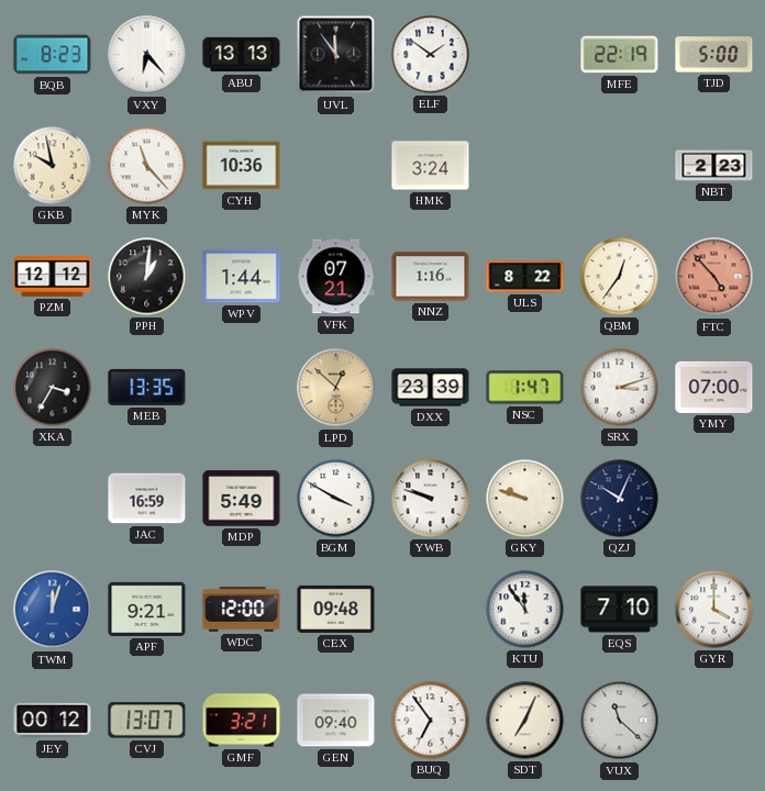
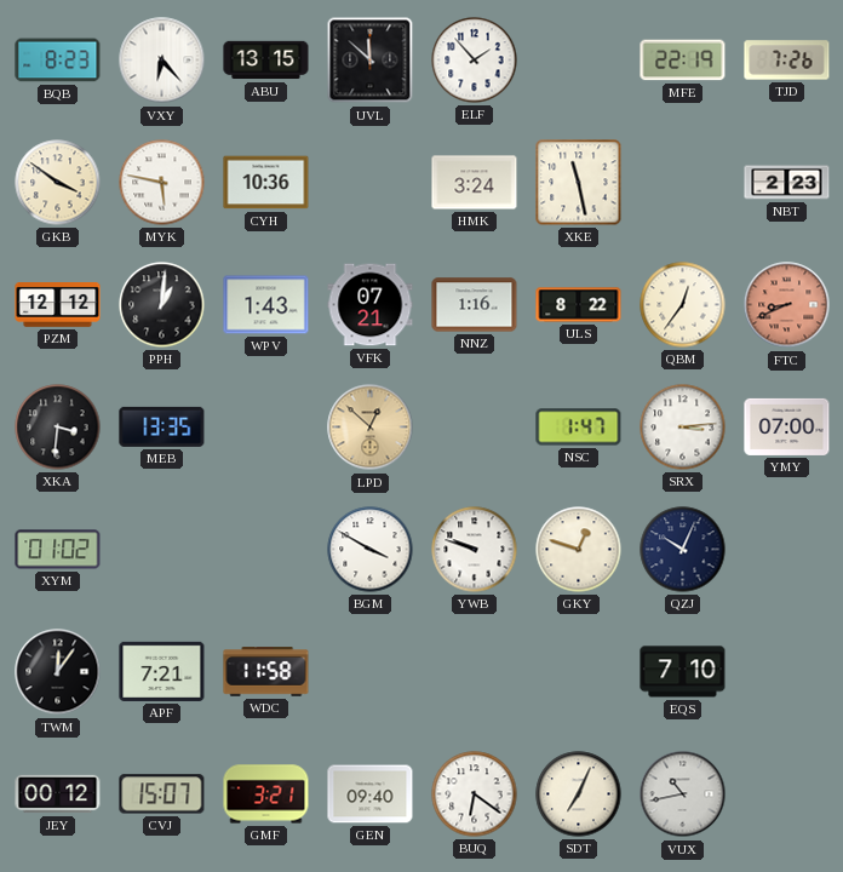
ABU: 13:13 -> 13:15 (266, 61)
UVL: 11:54 -> 11:52 (371, 61)
ELF: 1:51 -> 1:53 (475, 61)
TJD: 5:00 -> 7:26 (787, 61)
GKB: 9:58 -> 3:51 (58, 183)
MYK: 11:23 -> 5:47 (162, 183)
XKE: none -> 11:28 (579, 183)
WPV: 1:44 -> 1:43 (266, 305)
FTC: 4:53 -> 8:41 (787, 305)
XKA: 3:35 -> 3:31 (58, 428)
DXX: 23:39 -> none (431, 388)
SRX: 3:12 -> 3:14 (683, 428)
XYM: none -> 01:02 (58, 550)
JAC: 16:59 -> none (147, 499)
MDP: 5:49 -> none (242, 499)
GKY: 9:48 -> 12:48 (579, 550)
TWM: 12:03 -> 12:06 (58, 672)
TWM dial: blue -> black (58, 672)
APF: 9:21 -> 7:21 (162, 671)
WDC: 12:00 -> 11:58 (266, 672)
CEX: 09:48 -> none (336, 609)
KTU: 11:54 -> none (525, 610)
GYR: 4:00 -> none (714, 610)
CVJ: 13:07 -> 15:07 (162, 794)
BUQ: 6:54 -> 6:21 (475, 794)
VUX: 11:22 -> 10:43 (683, 794)
